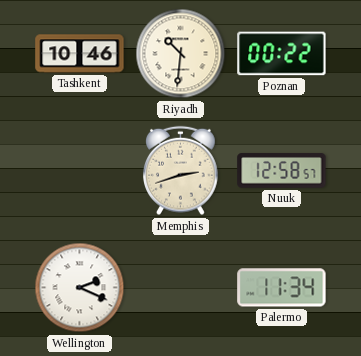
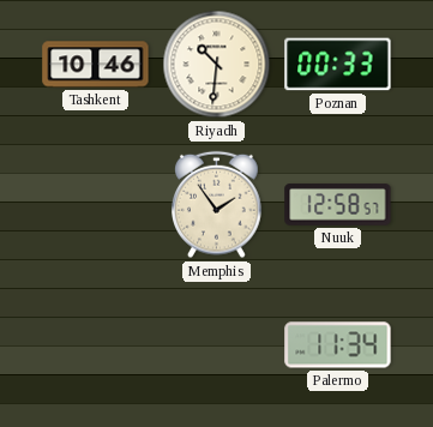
Poznan: 00:22 -> 00:33 (338, 65)
Memphis: 2:42 -> 1:54 (217, 205)
Wellington: 2:19 -> none (80, 288)
